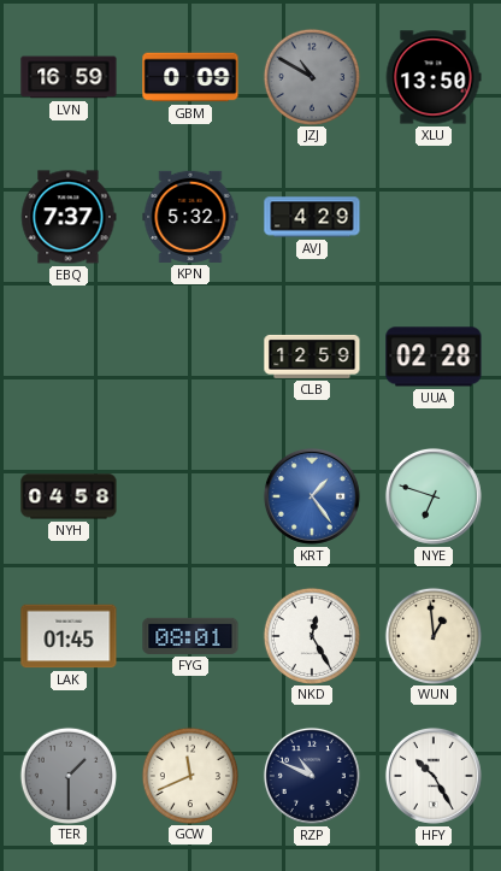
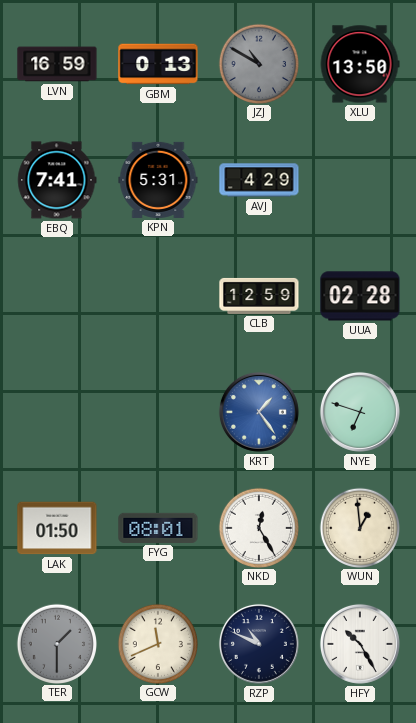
GBM: 0:09 -> 0:13 (158, 64)
EBQ: 7:37 -> 7:41 (57, 180)
KPN: 5:32 -> 5:31 (158, 180)
NYH: 04:58 -> none (69, 496)
LAK: 01:45 -> 01:50 (57, 528)
